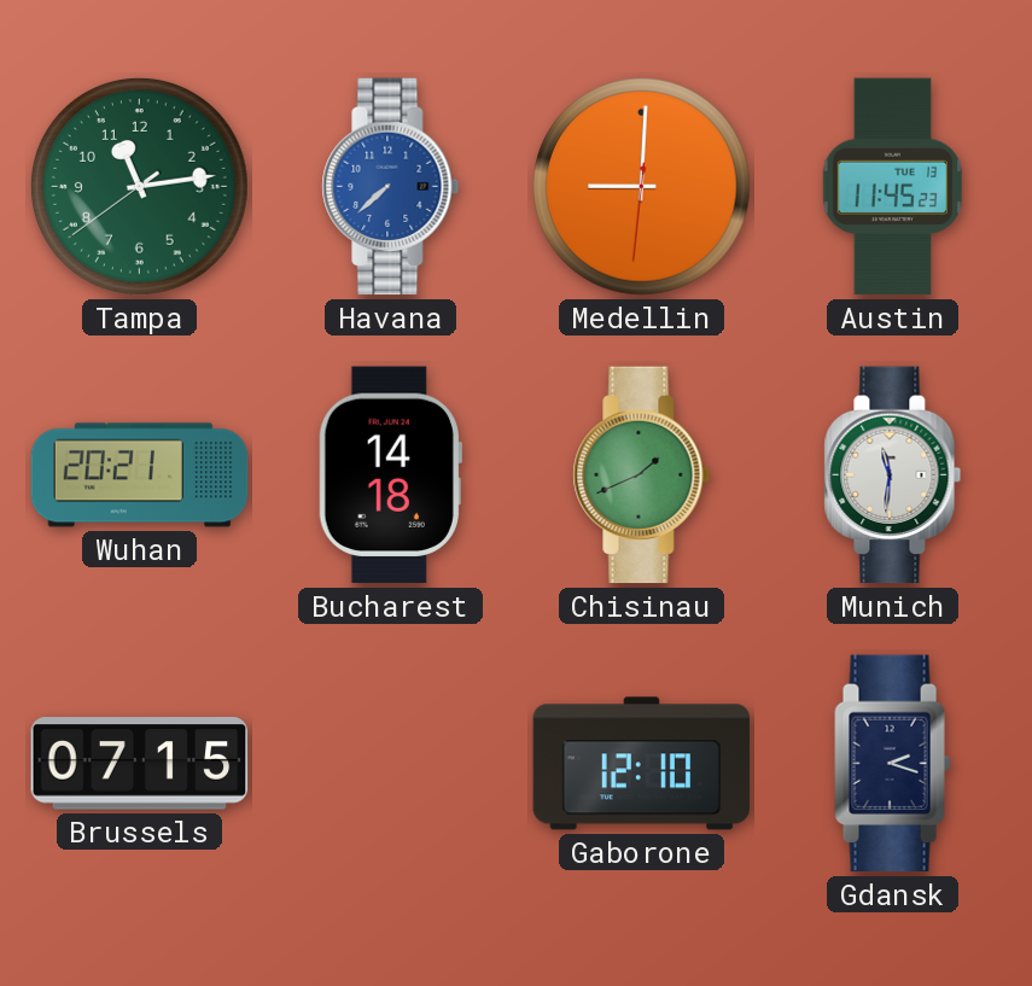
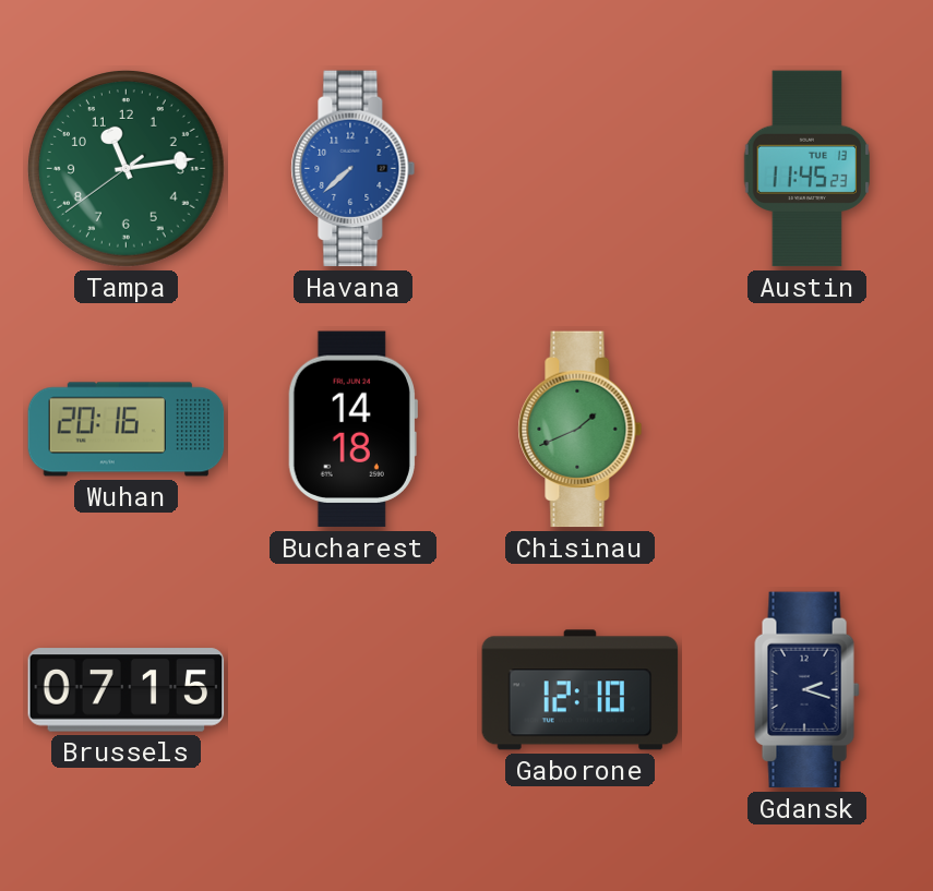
Medellin: 9:00 -> none (642, 187)
Wuhan: 20:21 -> 20:16 (127, 430)
Munich: 11:31 -> none (893, 476)
